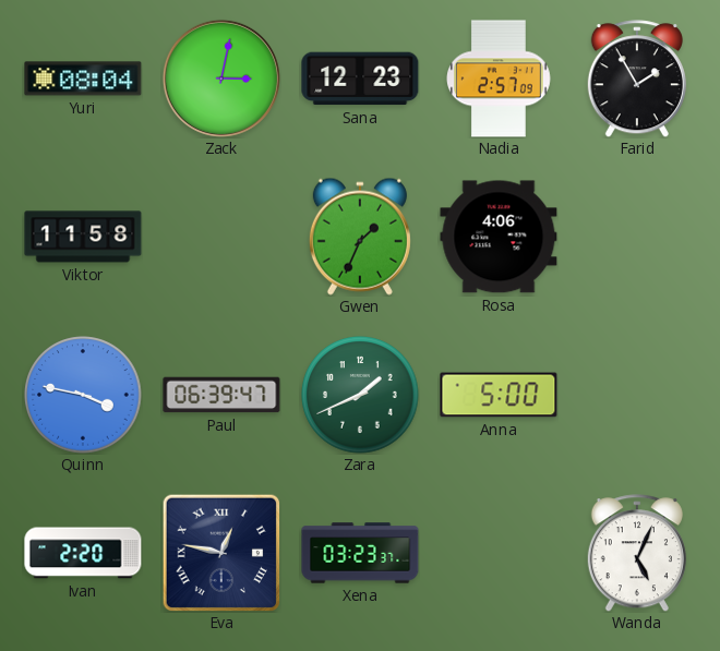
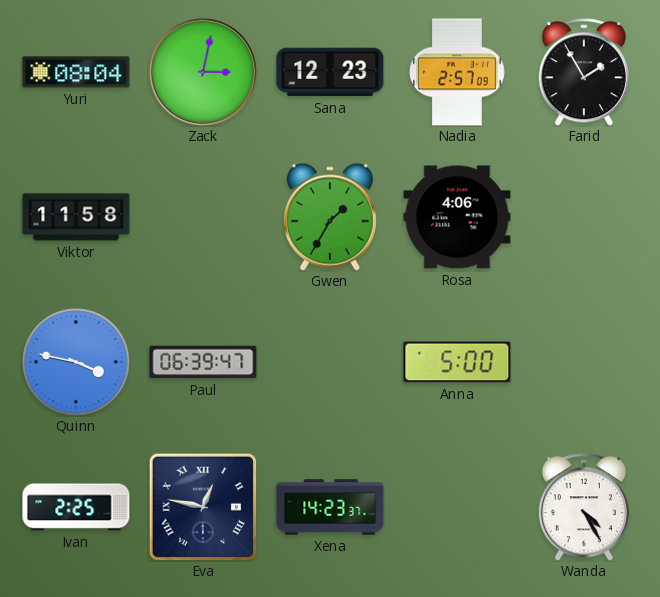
Gwen: 1:34 -> 1:35 (330, 217)
Zara: 1:41 -> none (360, 395)
Ivan: 2:20 -> 2:25 (76, 507)
Xena: 03:23 -> 14:23 (330, 507)
Wanda: 5:04 -> 4:25 (584, 507)
